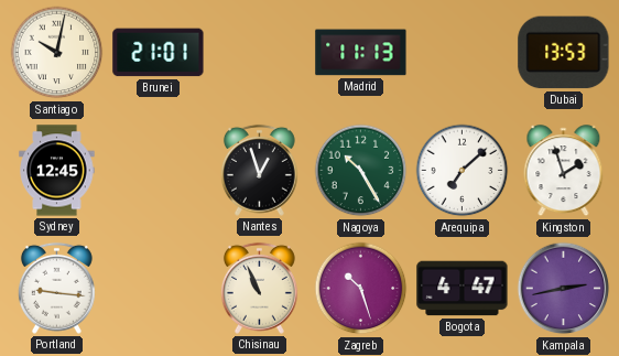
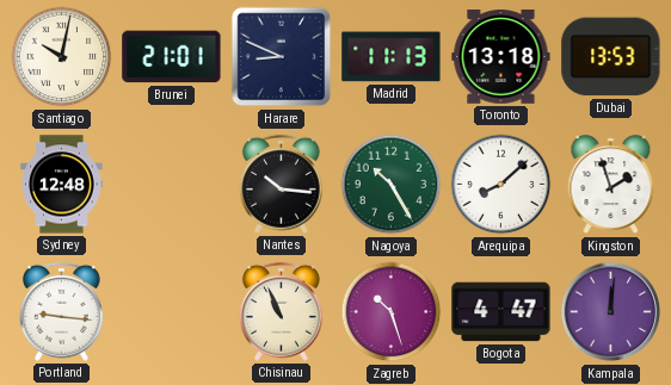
Harare: none -> 8:49 (282, 57)
Toronto: none -> 13:18 (501, 57)
Sydney: 12:45 -> 12:48 (62, 185)
Nantes: 12:57 -> 10:16 (281, 184)
Arequipa: 7:08 -> 8:08 (501, 185)
Kampala: 2:43 -> 12:01 (611, 312)
